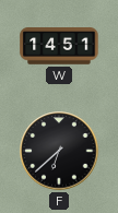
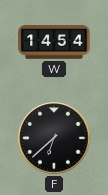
W: 14:51 -> 14:54 (54, 42)
